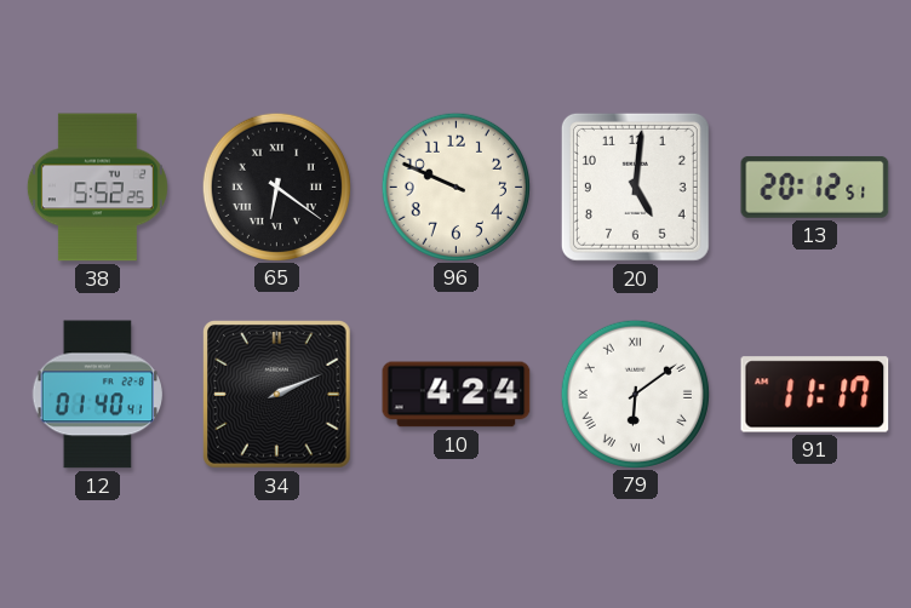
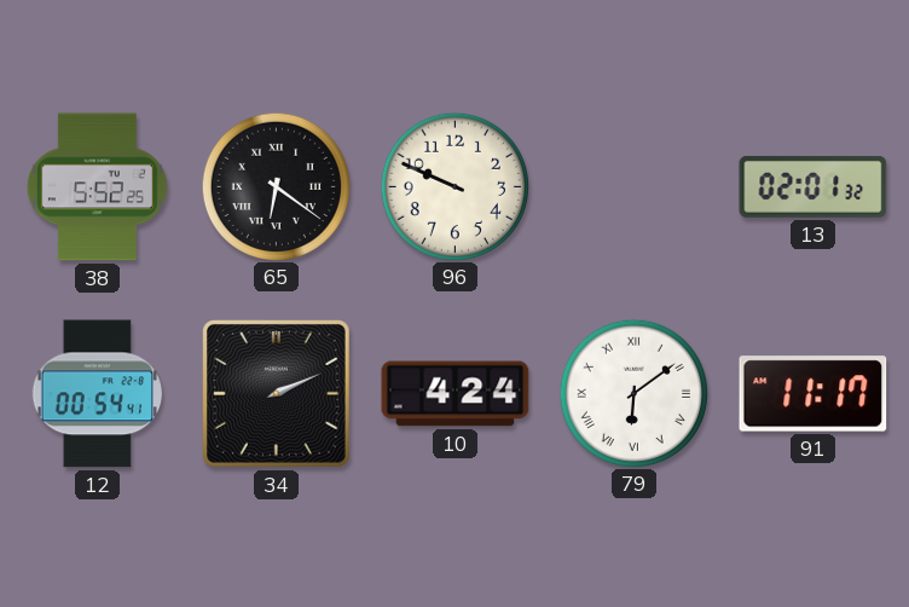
20: 5:01 -> none (635, 187)
13: 20:12 -> 02:01 (814, 186)
12: 01:40 -> 00:54 (97, 394)
